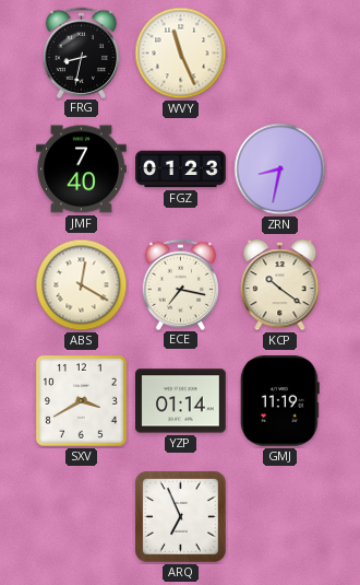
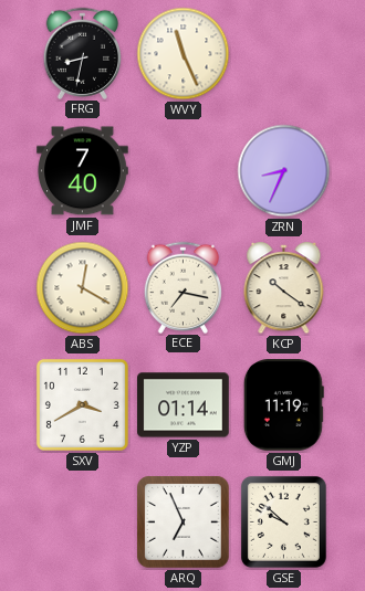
FGZ: 01:23 -> none (181, 169)
ZRN: 8:32 -> 8:34 (284, 171)
GSE: none -> 9:52 (283, 521)
